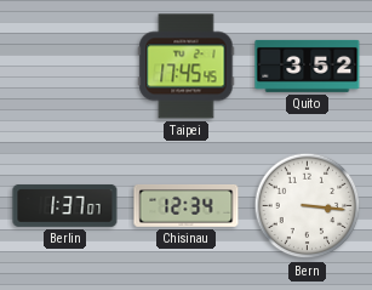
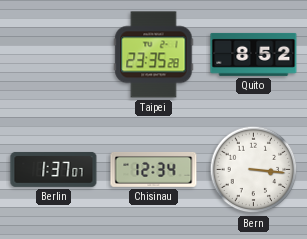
Taipei: 17:45 -> 23:35 (154, 55)
Quito: 3:52 -> 8:52 (254, 54)
